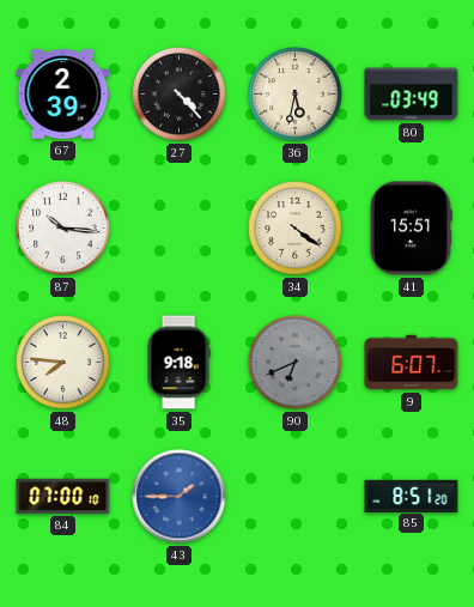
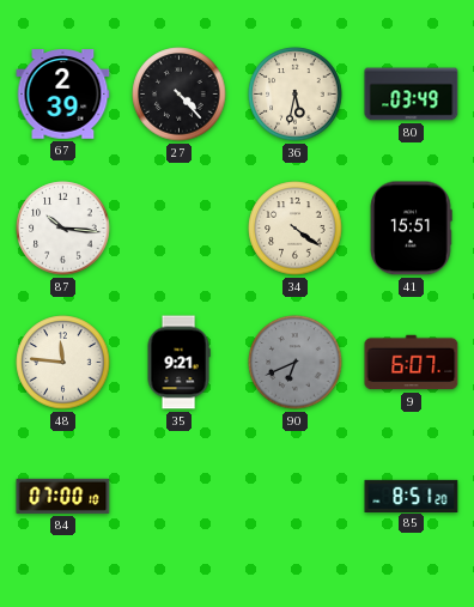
48: 7:46 -> 11:46 (63, 363)
35: 9:18 -> 9:21 (178, 363)
43: 1:45 -> none (180, 497)
